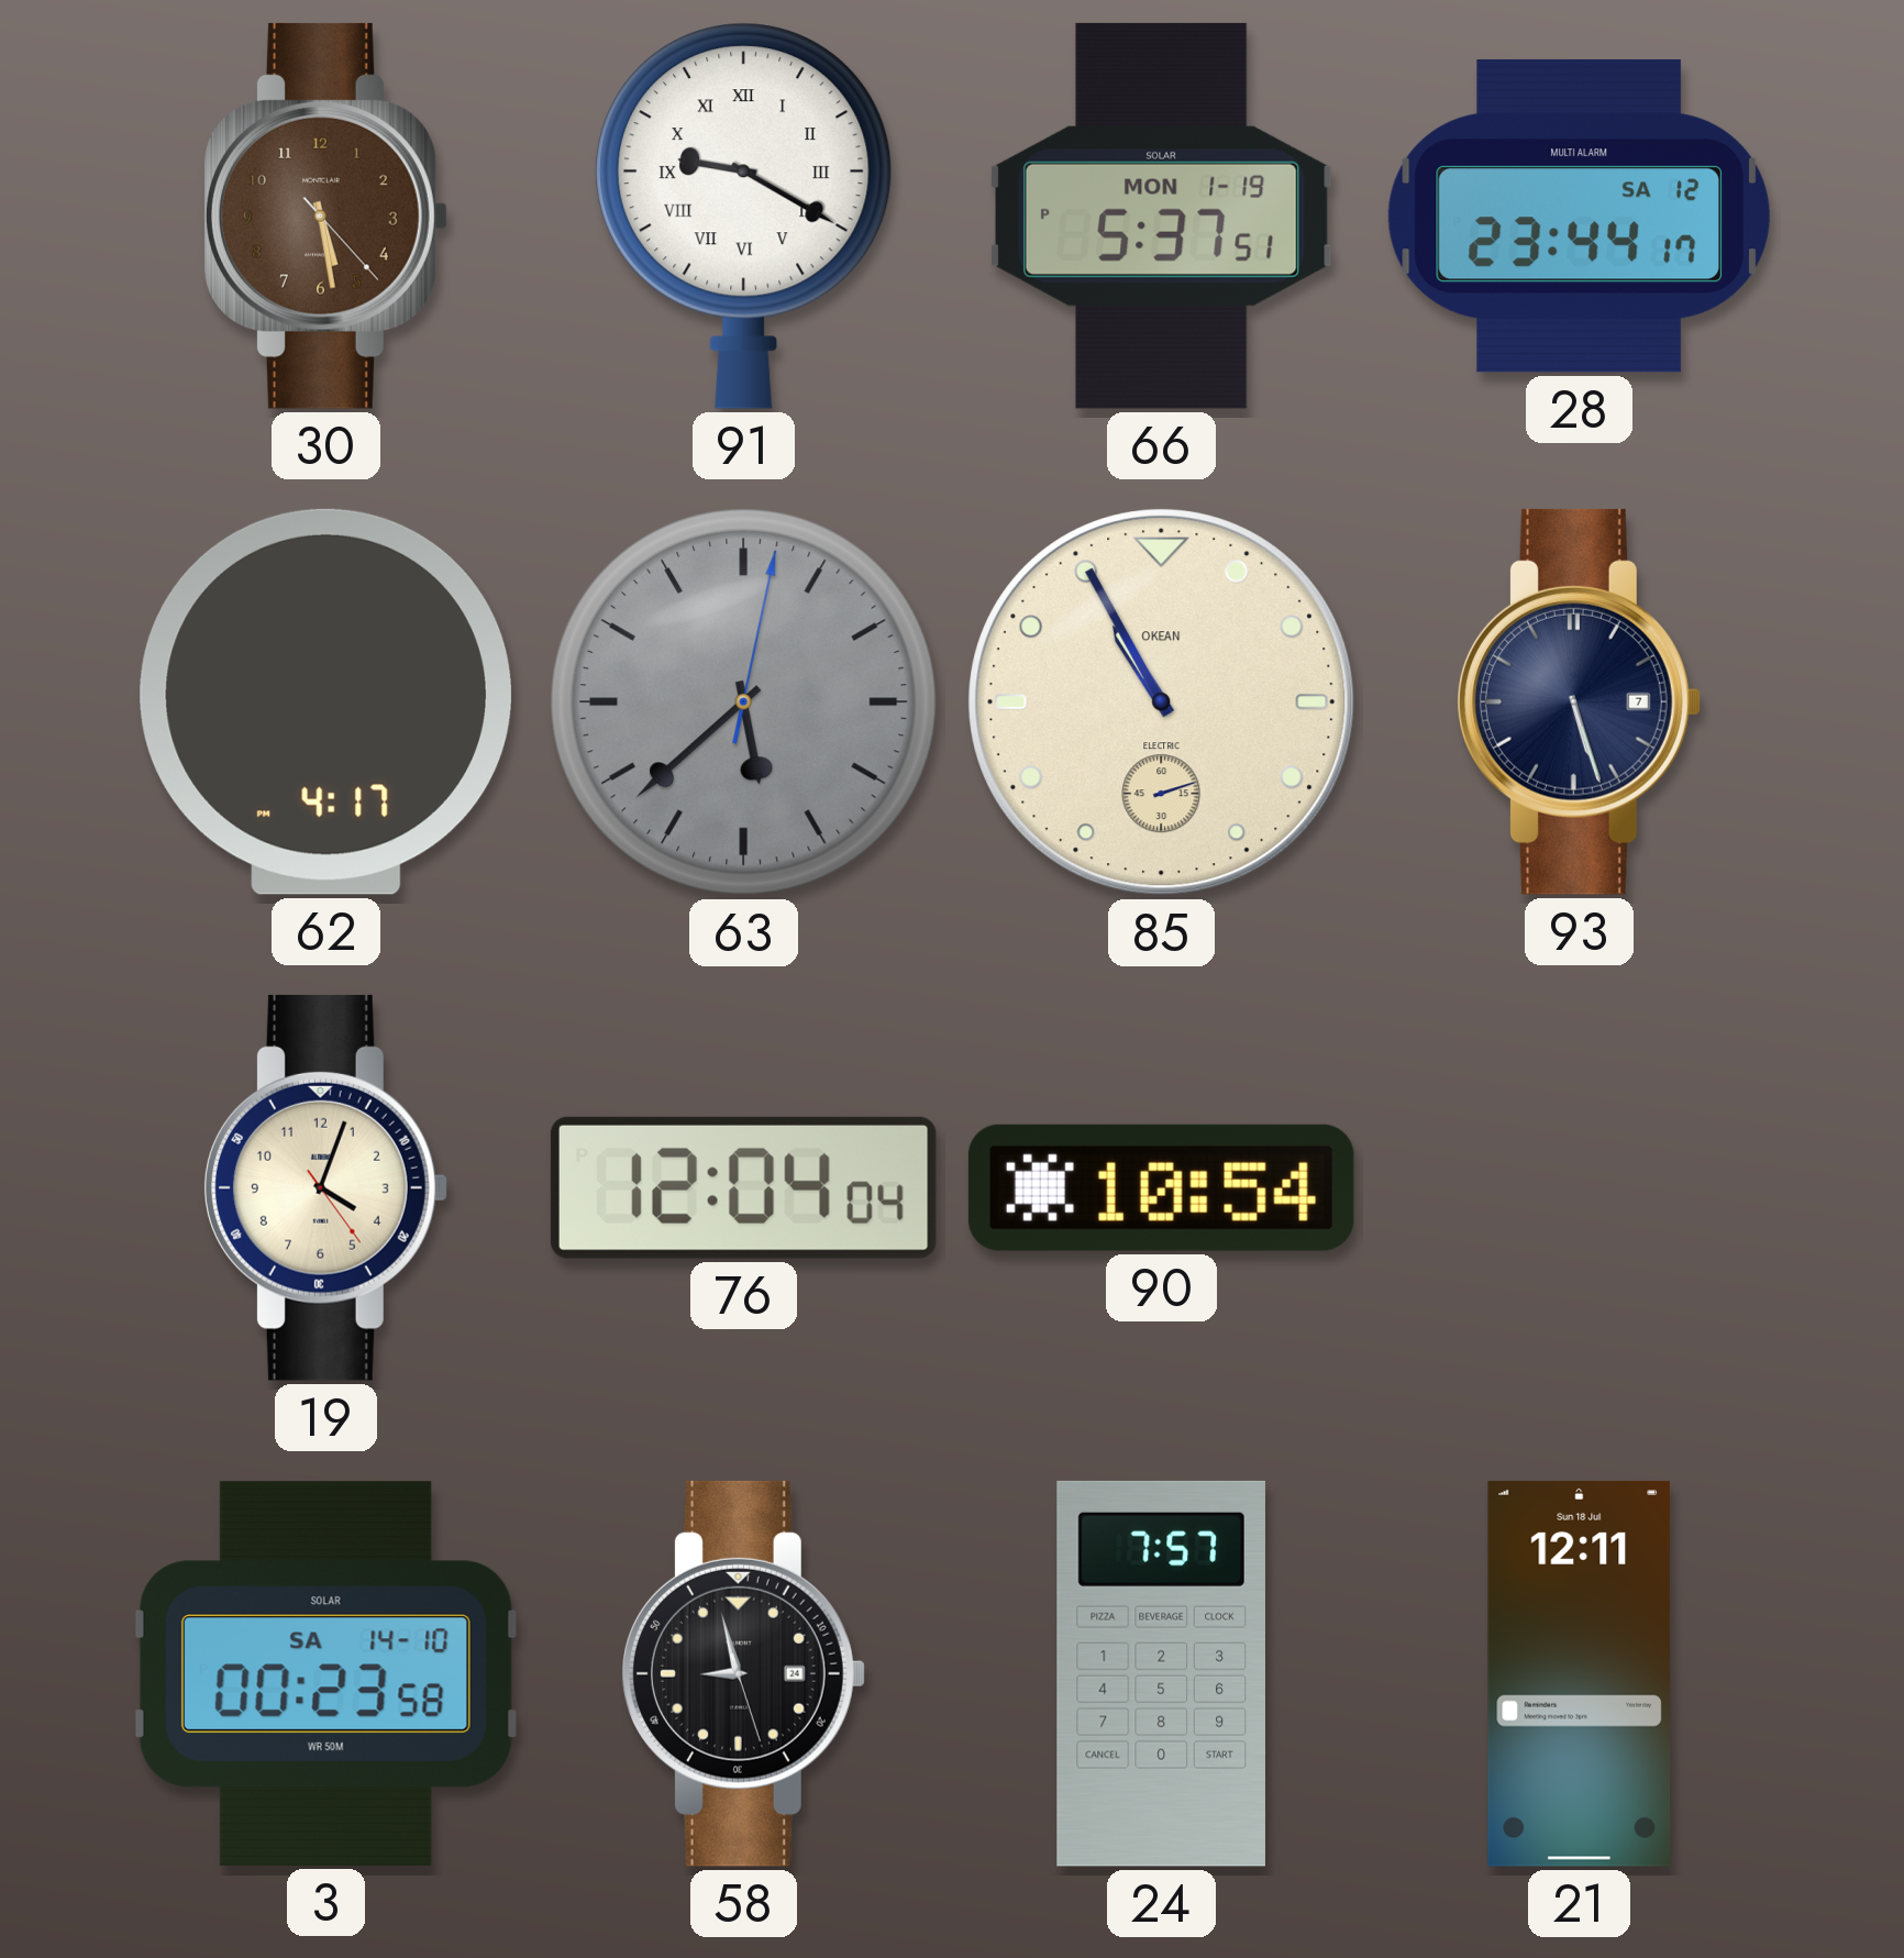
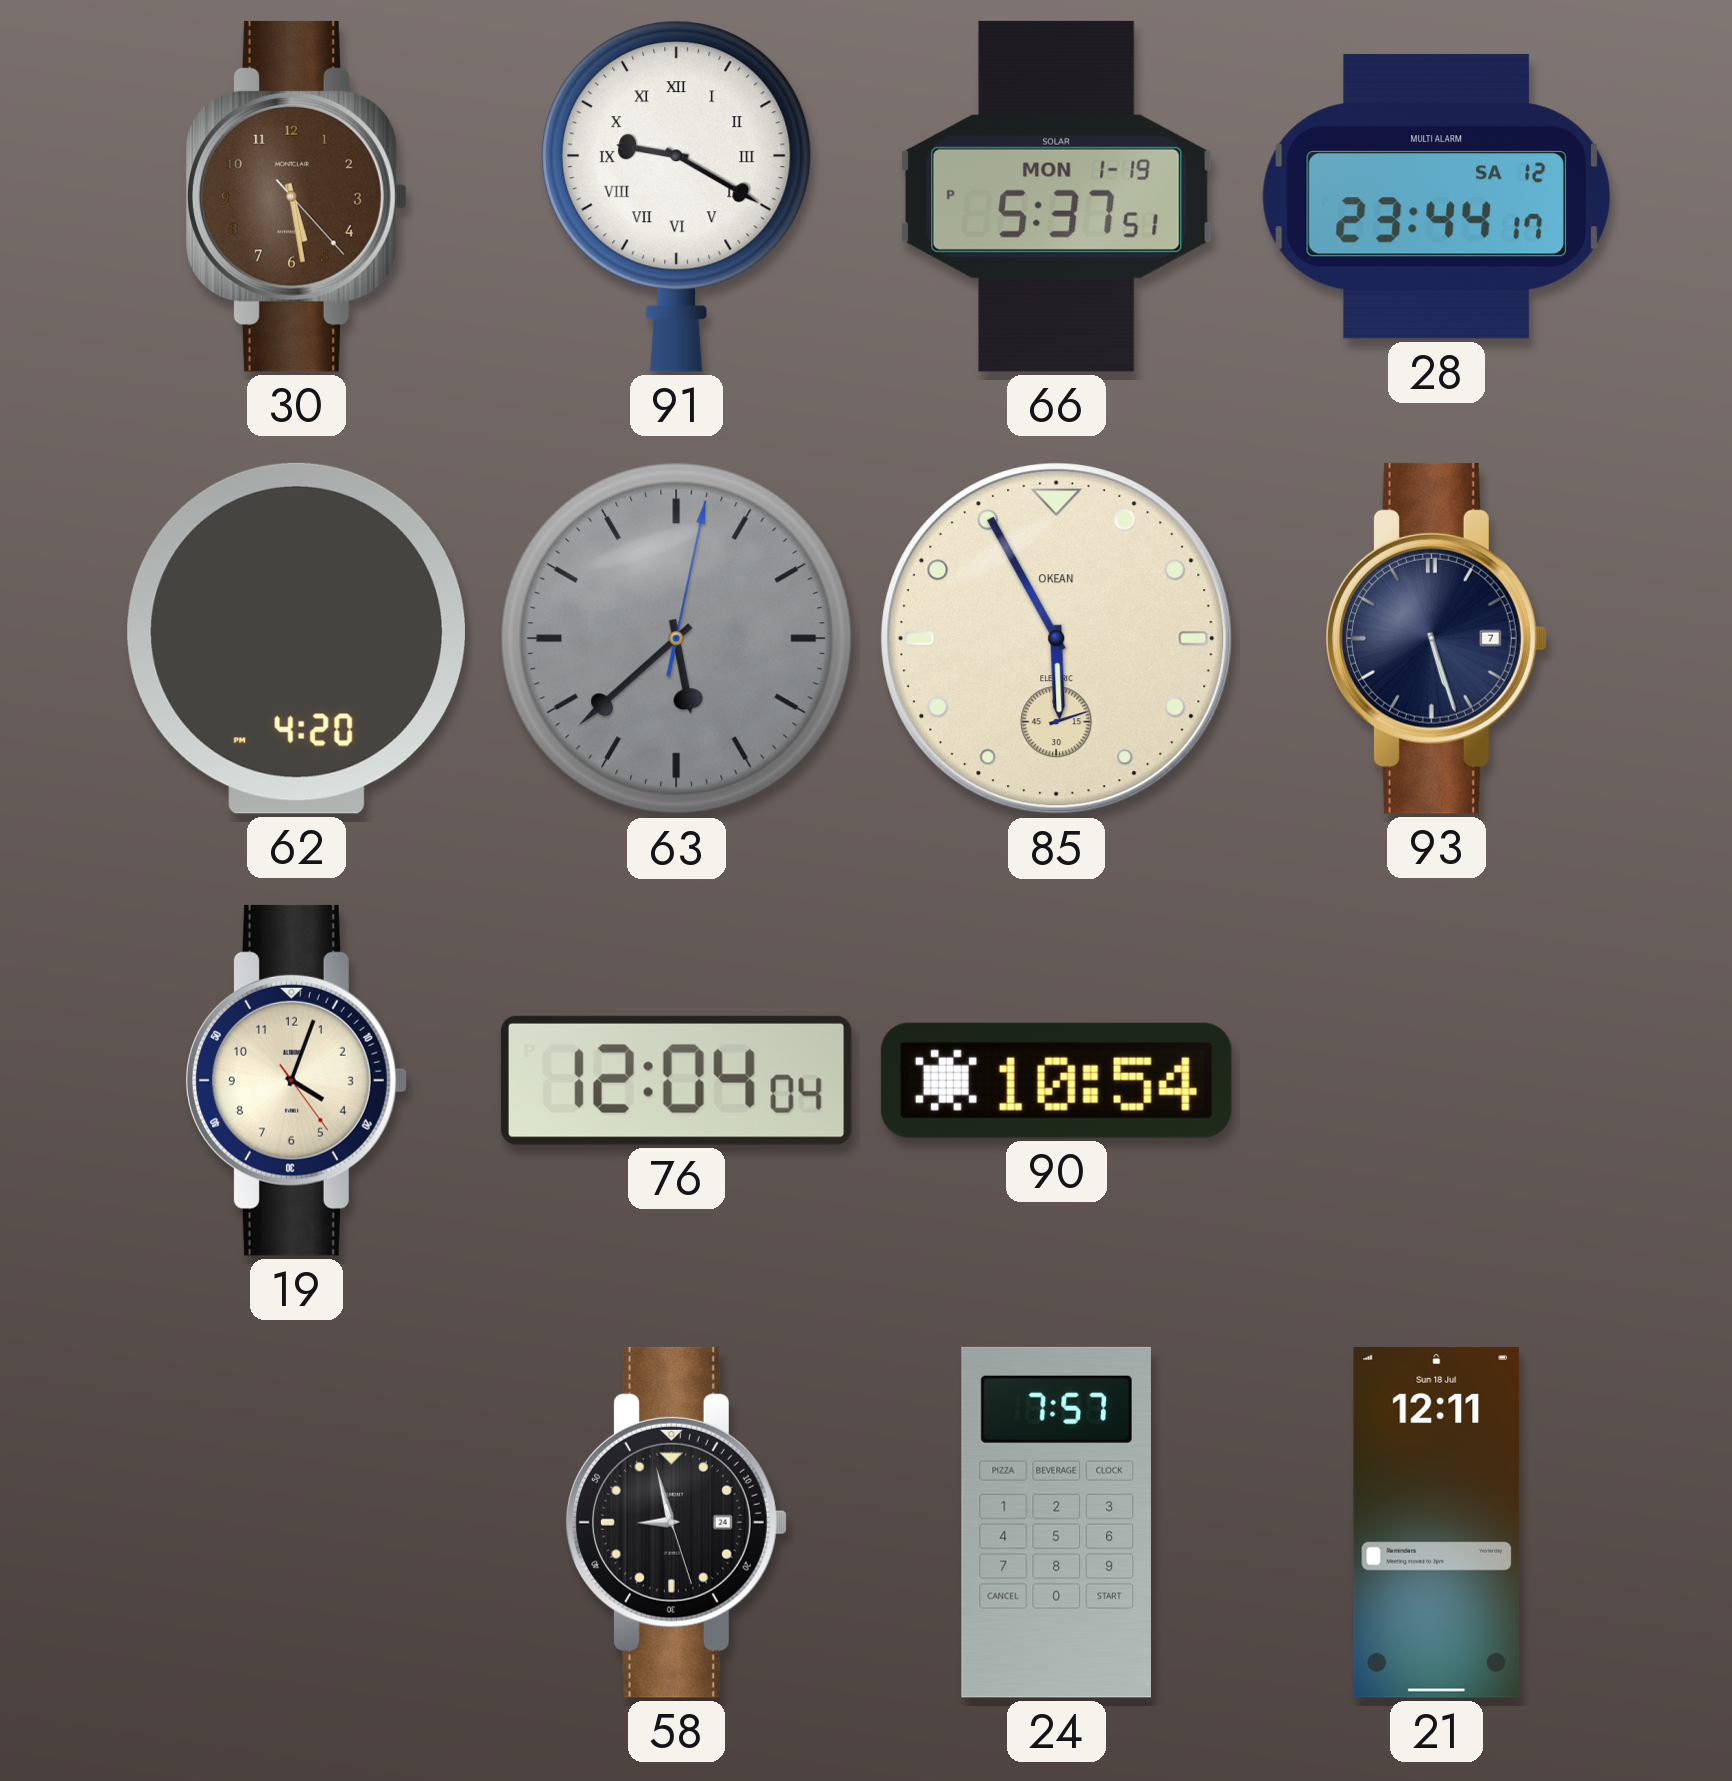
62: 4:17 -> 4:20 (296, 638)
85: 10:55 -> 5:55 (1057, 639)
3: 00:23 -> none (325, 1673)
